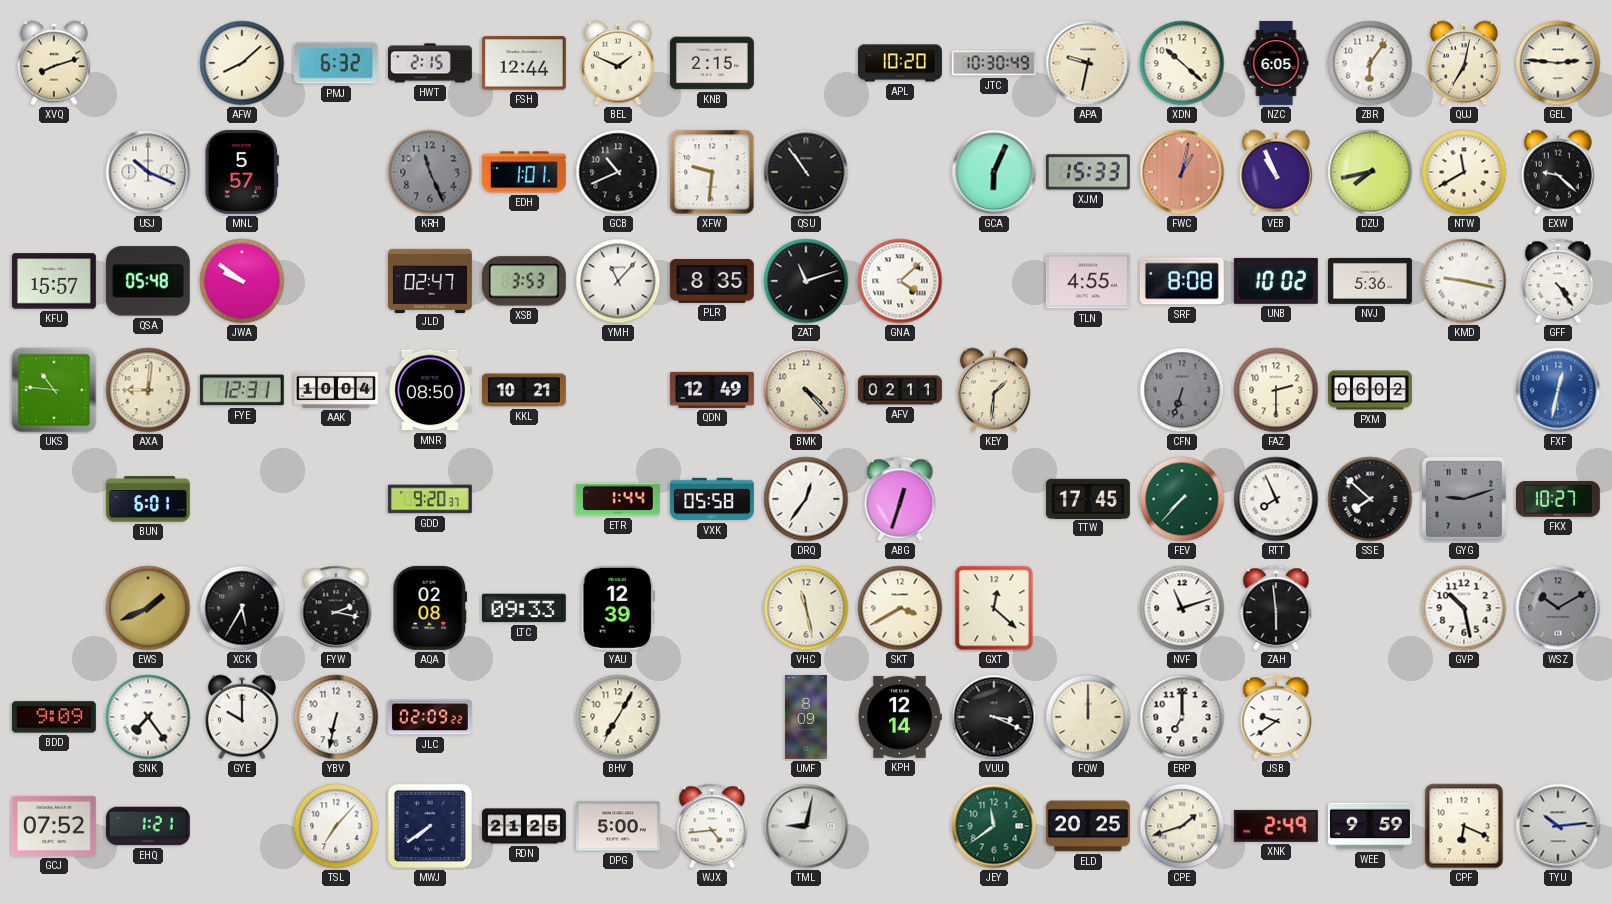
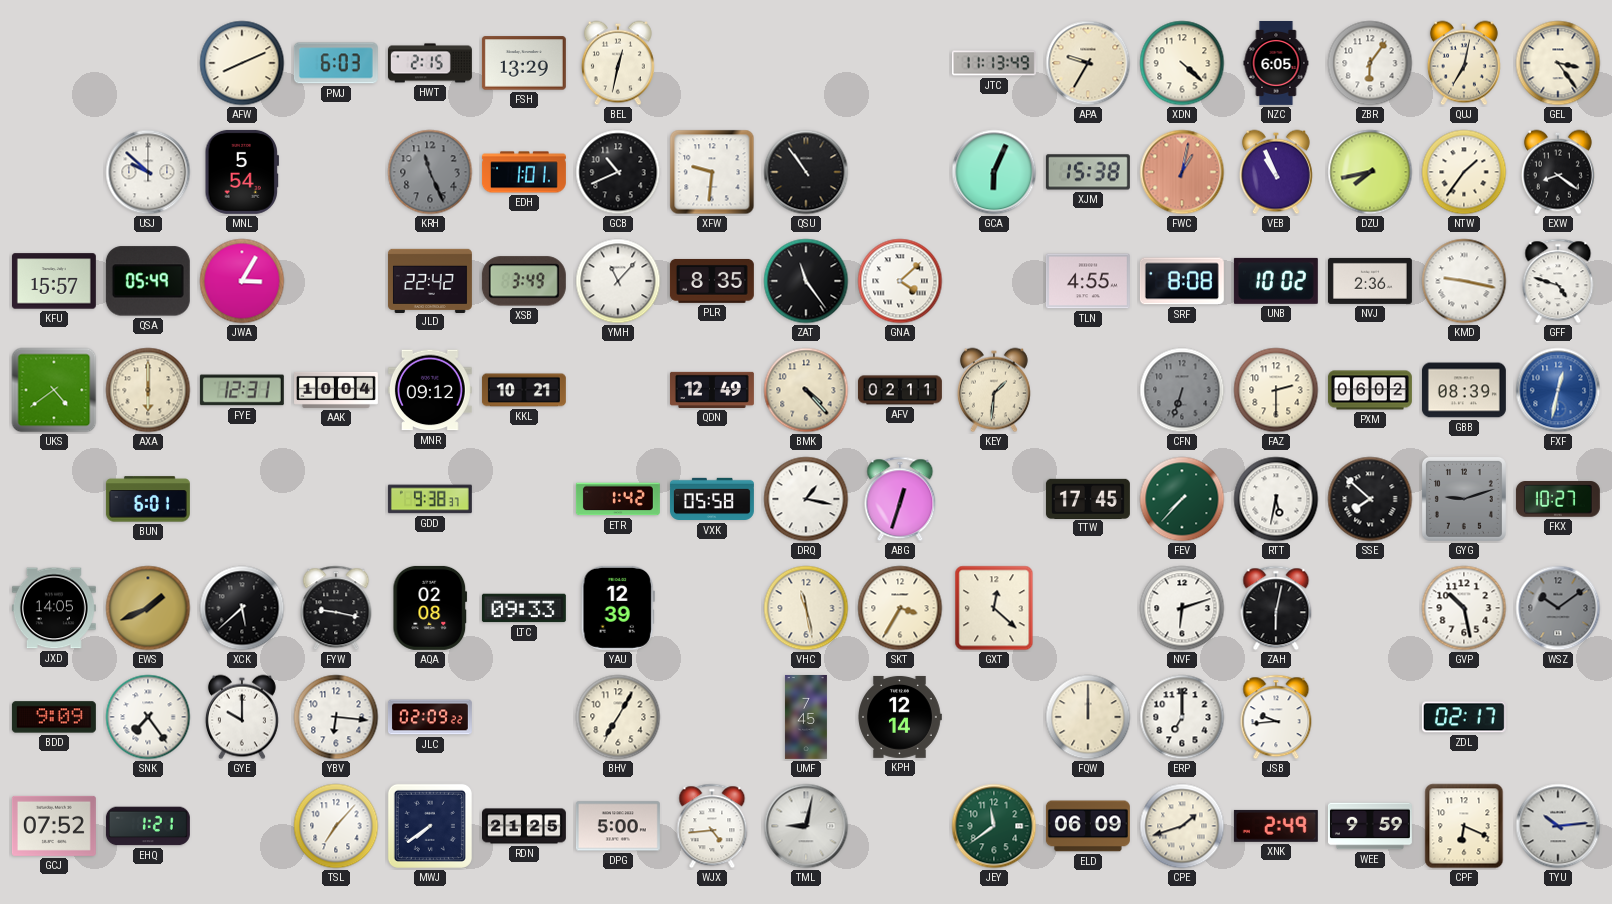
XVQ: 8:12 -> none (54, 63)
AFW: 8:08 -> 8:11 (242, 63)
PMJ: 6:32 -> 6:03 (336, 63)
FSH: 12:44 -> 13:29 (524, 63)
BEL: 1:49 -> 12:32 (618, 63)
KNB: 2:15 -> none (712, 63)
APL: 10:20 -> none (900, 63)
JTC: 10:30 -> 11:13 (994, 63)
APA: 9:32 -> 9:35 (1088, 63)
XDN: 10:22 -> 4:22 (1182, 63)
GEL: 2:46 -> 3:24 (1558, 63)
USJ: 10:19 -> 9:52 (148, 172)
MNL: 5:57 -> 5:54 (241, 172)
XJM: 15:33 -> 15:38 (1088, 172)
NTW: 11:40 -> 1:36 (1464, 172)
EXW: 9:22 -> 8:21 (1558, 172)
QSA: 05:48 -> 05:49 (148, 281)
JWA: 9:51 -> 3:05 (242, 281)
JLD: 02:47 -> 22:42 (430, 280)
XSB: 3:53 -> 3:49 (524, 281)
ZAT: 11:12 -> 11:24 (806, 281)
NVJ: 5:36 -> 2:36 (1370, 281)
GFF: 4:24 -> 4:48 (1558, 281)
UKS: 10:46 -> 4:39 (54, 390)
AXA: 9:01 -> 6:00 (148, 390)
MNR: 08:50 -> 09:12 (430, 390)
GBB: none -> 08:39 (1464, 390)
GDD: 9:20 -> 9:38 (430, 499)
ETR: 1:44 -> 1:42 (618, 499)
DRQ: 12:36 -> 1:17 (806, 499)
RTT: 7:56 -> 5:32 (1276, 499)
JXD: none -> 14:05 (54, 608)
XCK: 5:35 -> 5:38 (242, 608)
FYW: 2:17 -> 9:17 (336, 608)
SKT: 3:40 -> 3:35 (900, 608)
NVF: 11:12 -> 6:12 (1182, 608)
ZAH: 5:59 -> 6:02 (1276, 608)
WSZ: 10:10 -> 10:09 (1558, 608)
YBV: 6:32 -> 6:16 (336, 717)
UMF: 8:09 -> 7:45 (806, 717)
VUU: 3:19 -> none (994, 717)
JSB: 9:39 -> 9:44 (1276, 717)
ZDL: none -> 02:17 (1464, 717)
ELD: 20:25 -> 06:09 (1088, 826)
